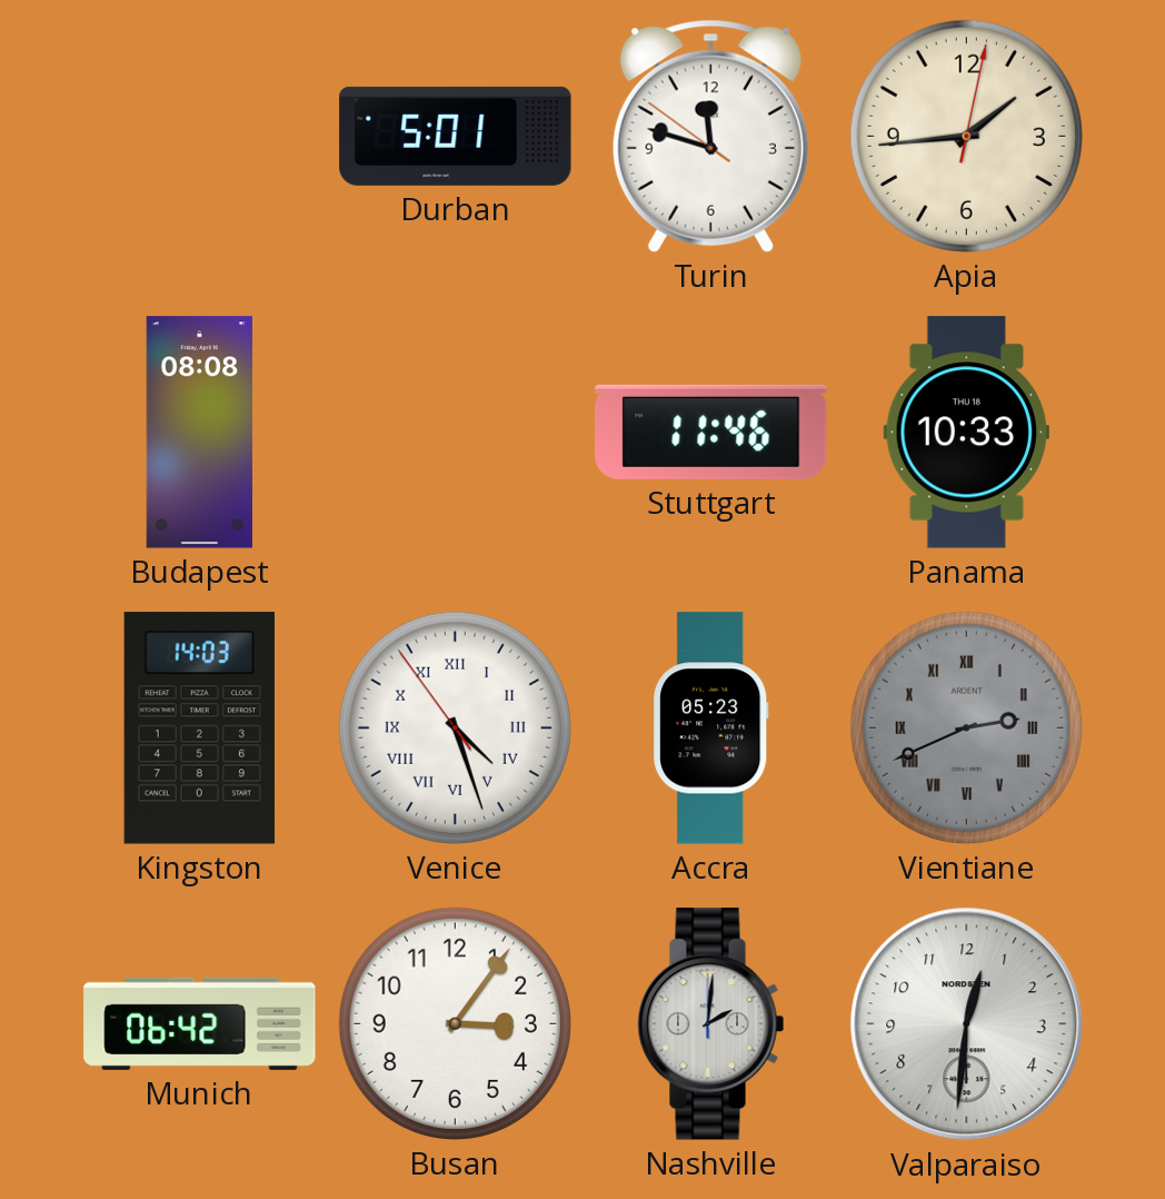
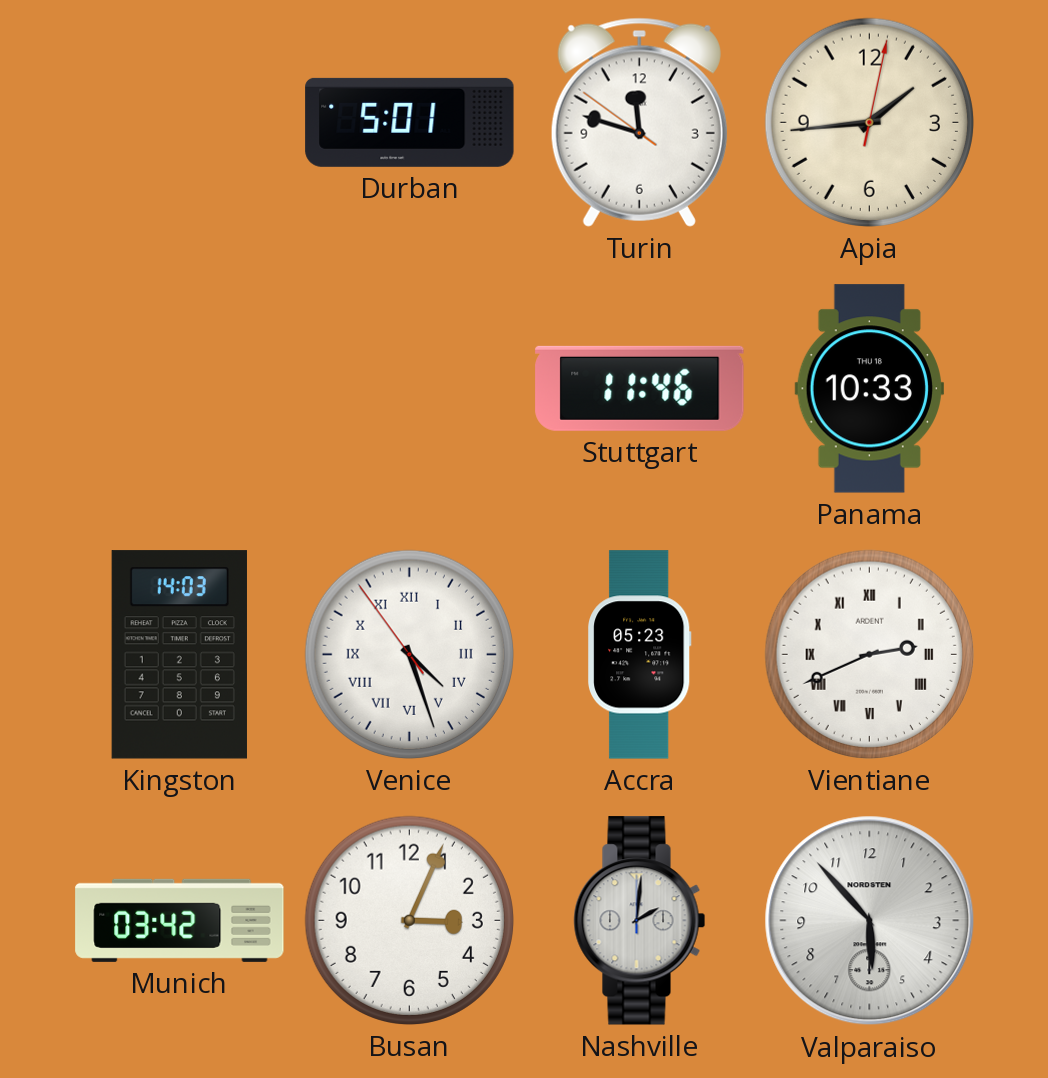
Budapest: 08:08 -> none (199, 433)
Vientiane dial: grey -> white (869, 654)
Munich: 06:42 -> 03:42 (180, 920)
Busan: 3:06 -> 3:04 (409, 920)
Valparaiso: 12:31 -> 5:53 (870, 921)
